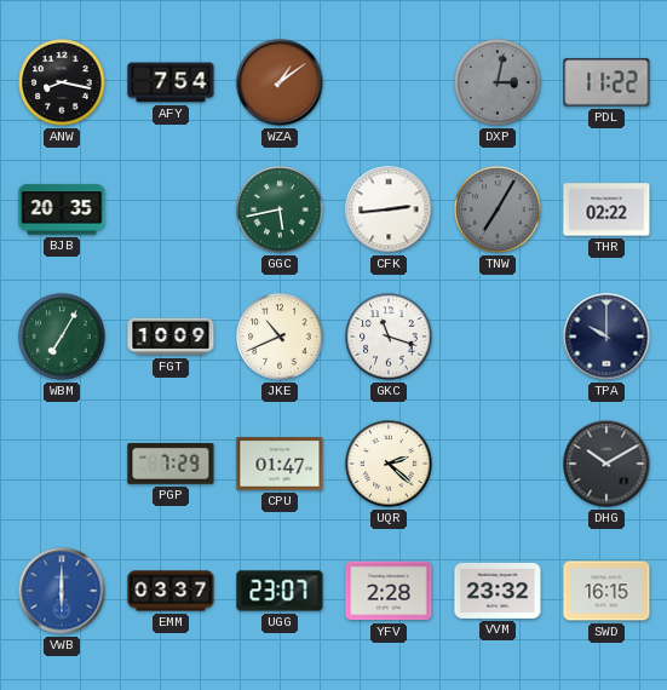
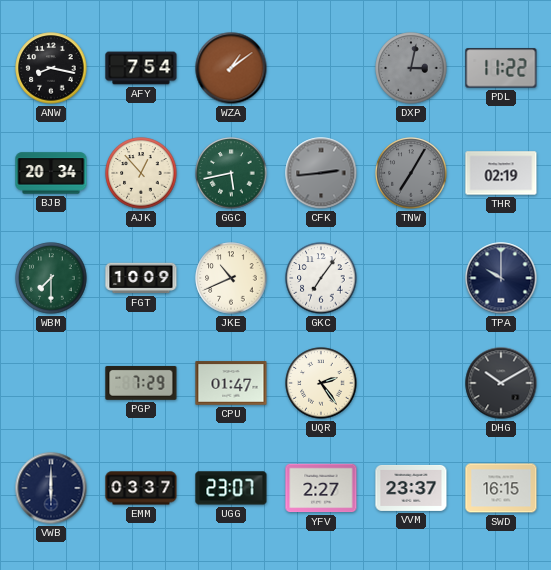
BJB: 20:35 -> 20:34 (51, 173)
AJK: none -> 12:53 (141, 173)
CFK dial: white -> grey (321, 173)
THR: 02:22 -> 02:19 (501, 173)
WBM: 7:05 -> 7:30 (51, 278)
GKC: 11:18 -> 7:06 (321, 278)
UQR: 2:22 -> 2:24 (321, 383)
VWB dial: blue -> navy (51, 488)
YFV: 2:28 -> 2:27 (321, 488)
VVM: 23:32 -> 23:37 (411, 488)
